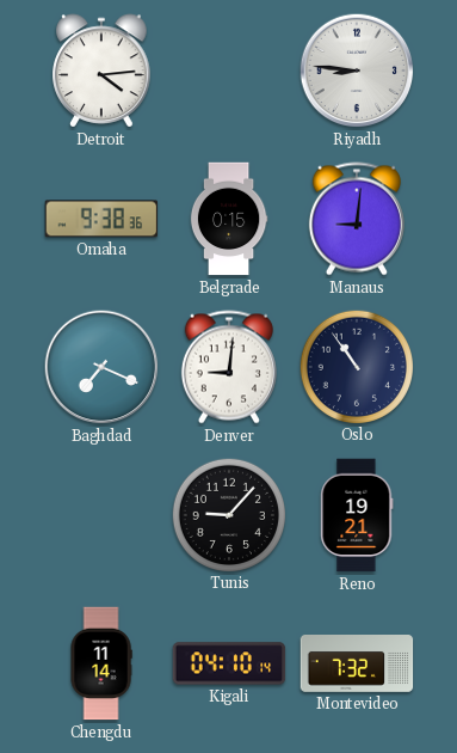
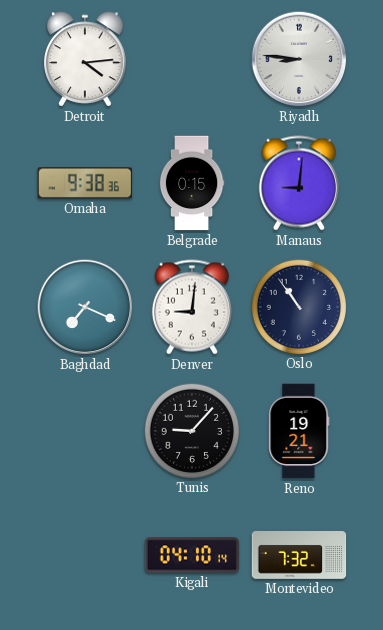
Chengdu: 11:14 -> none (101, 663)
